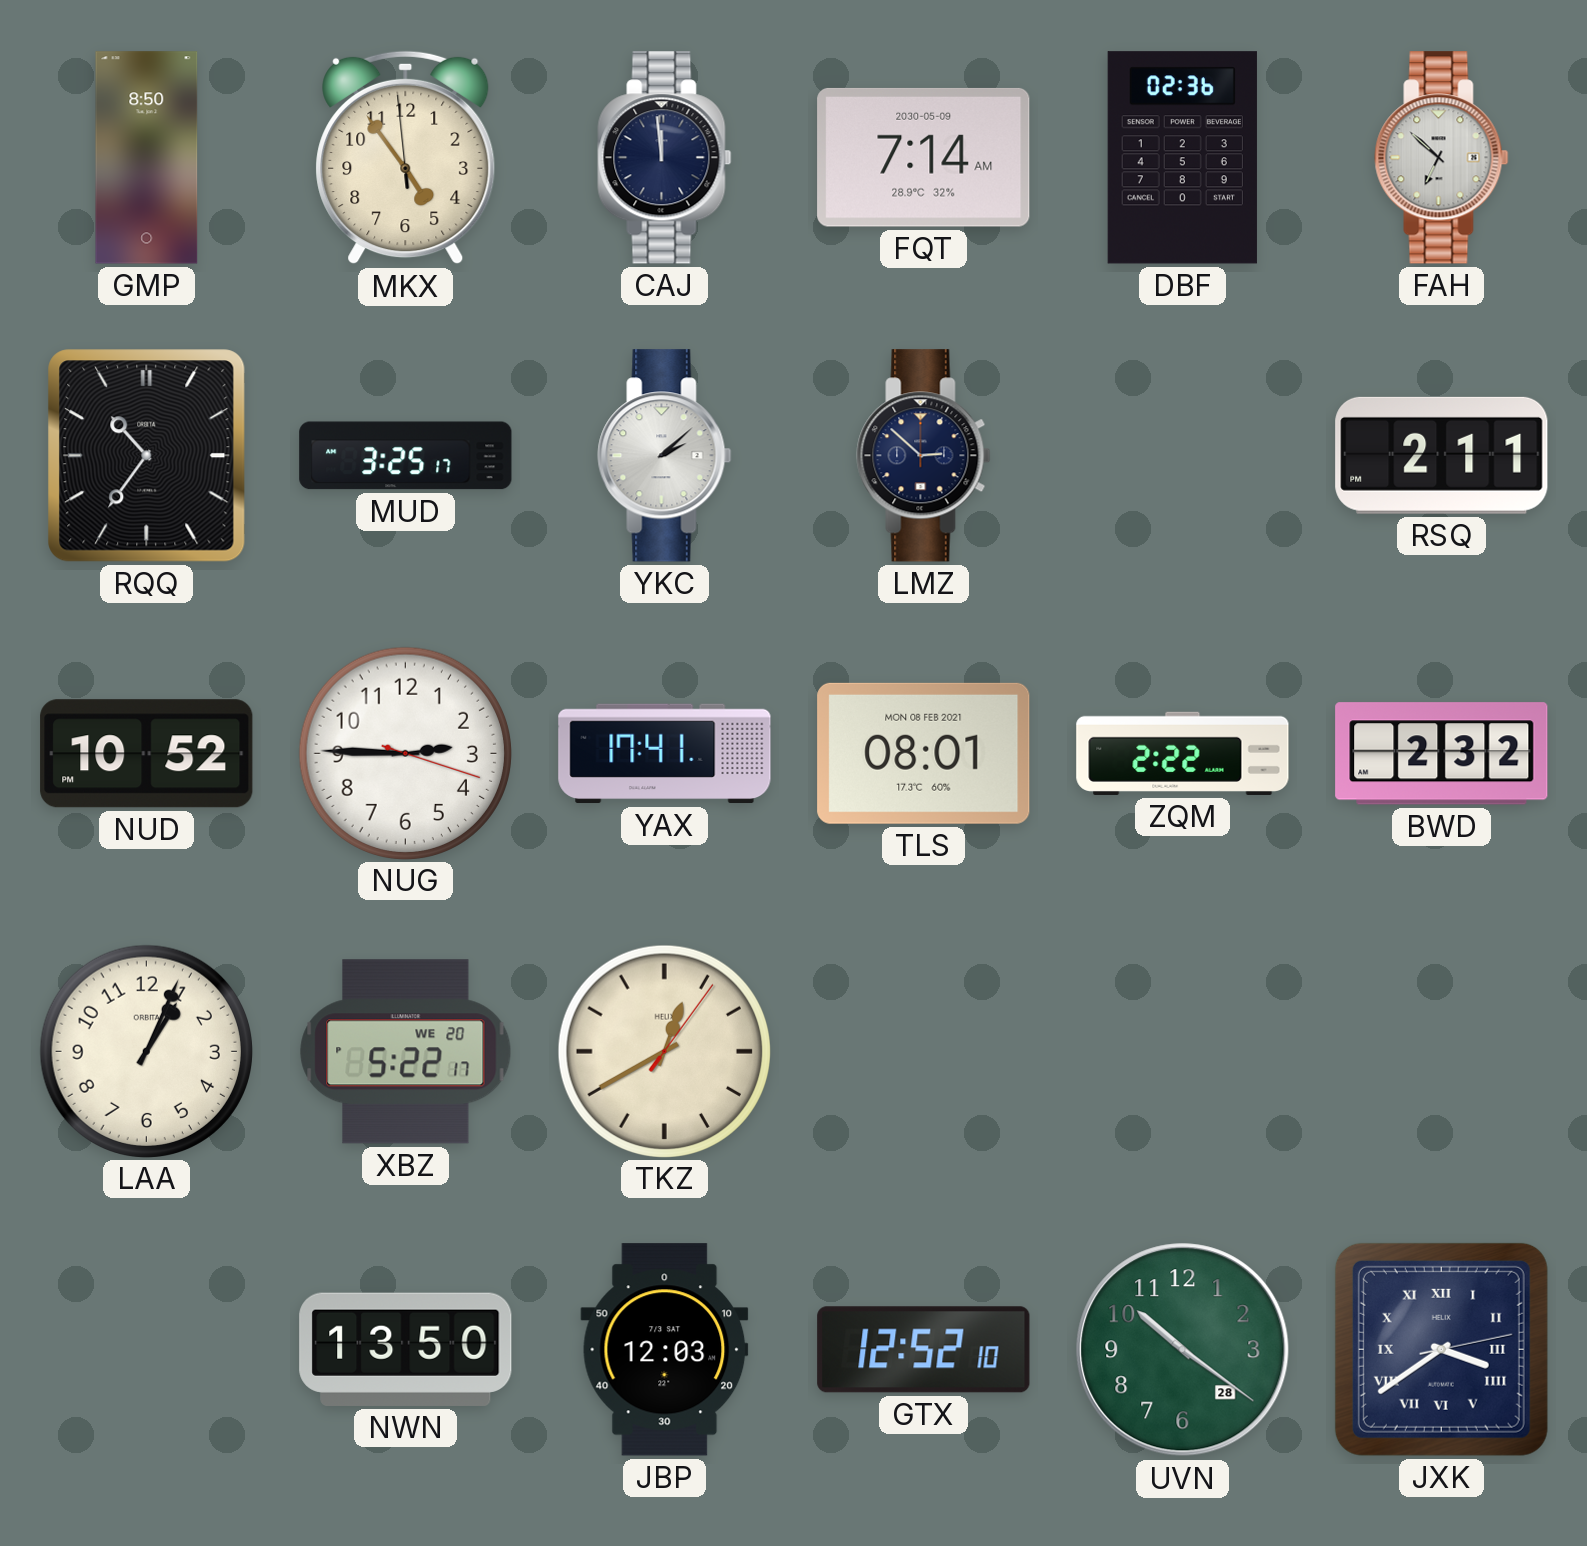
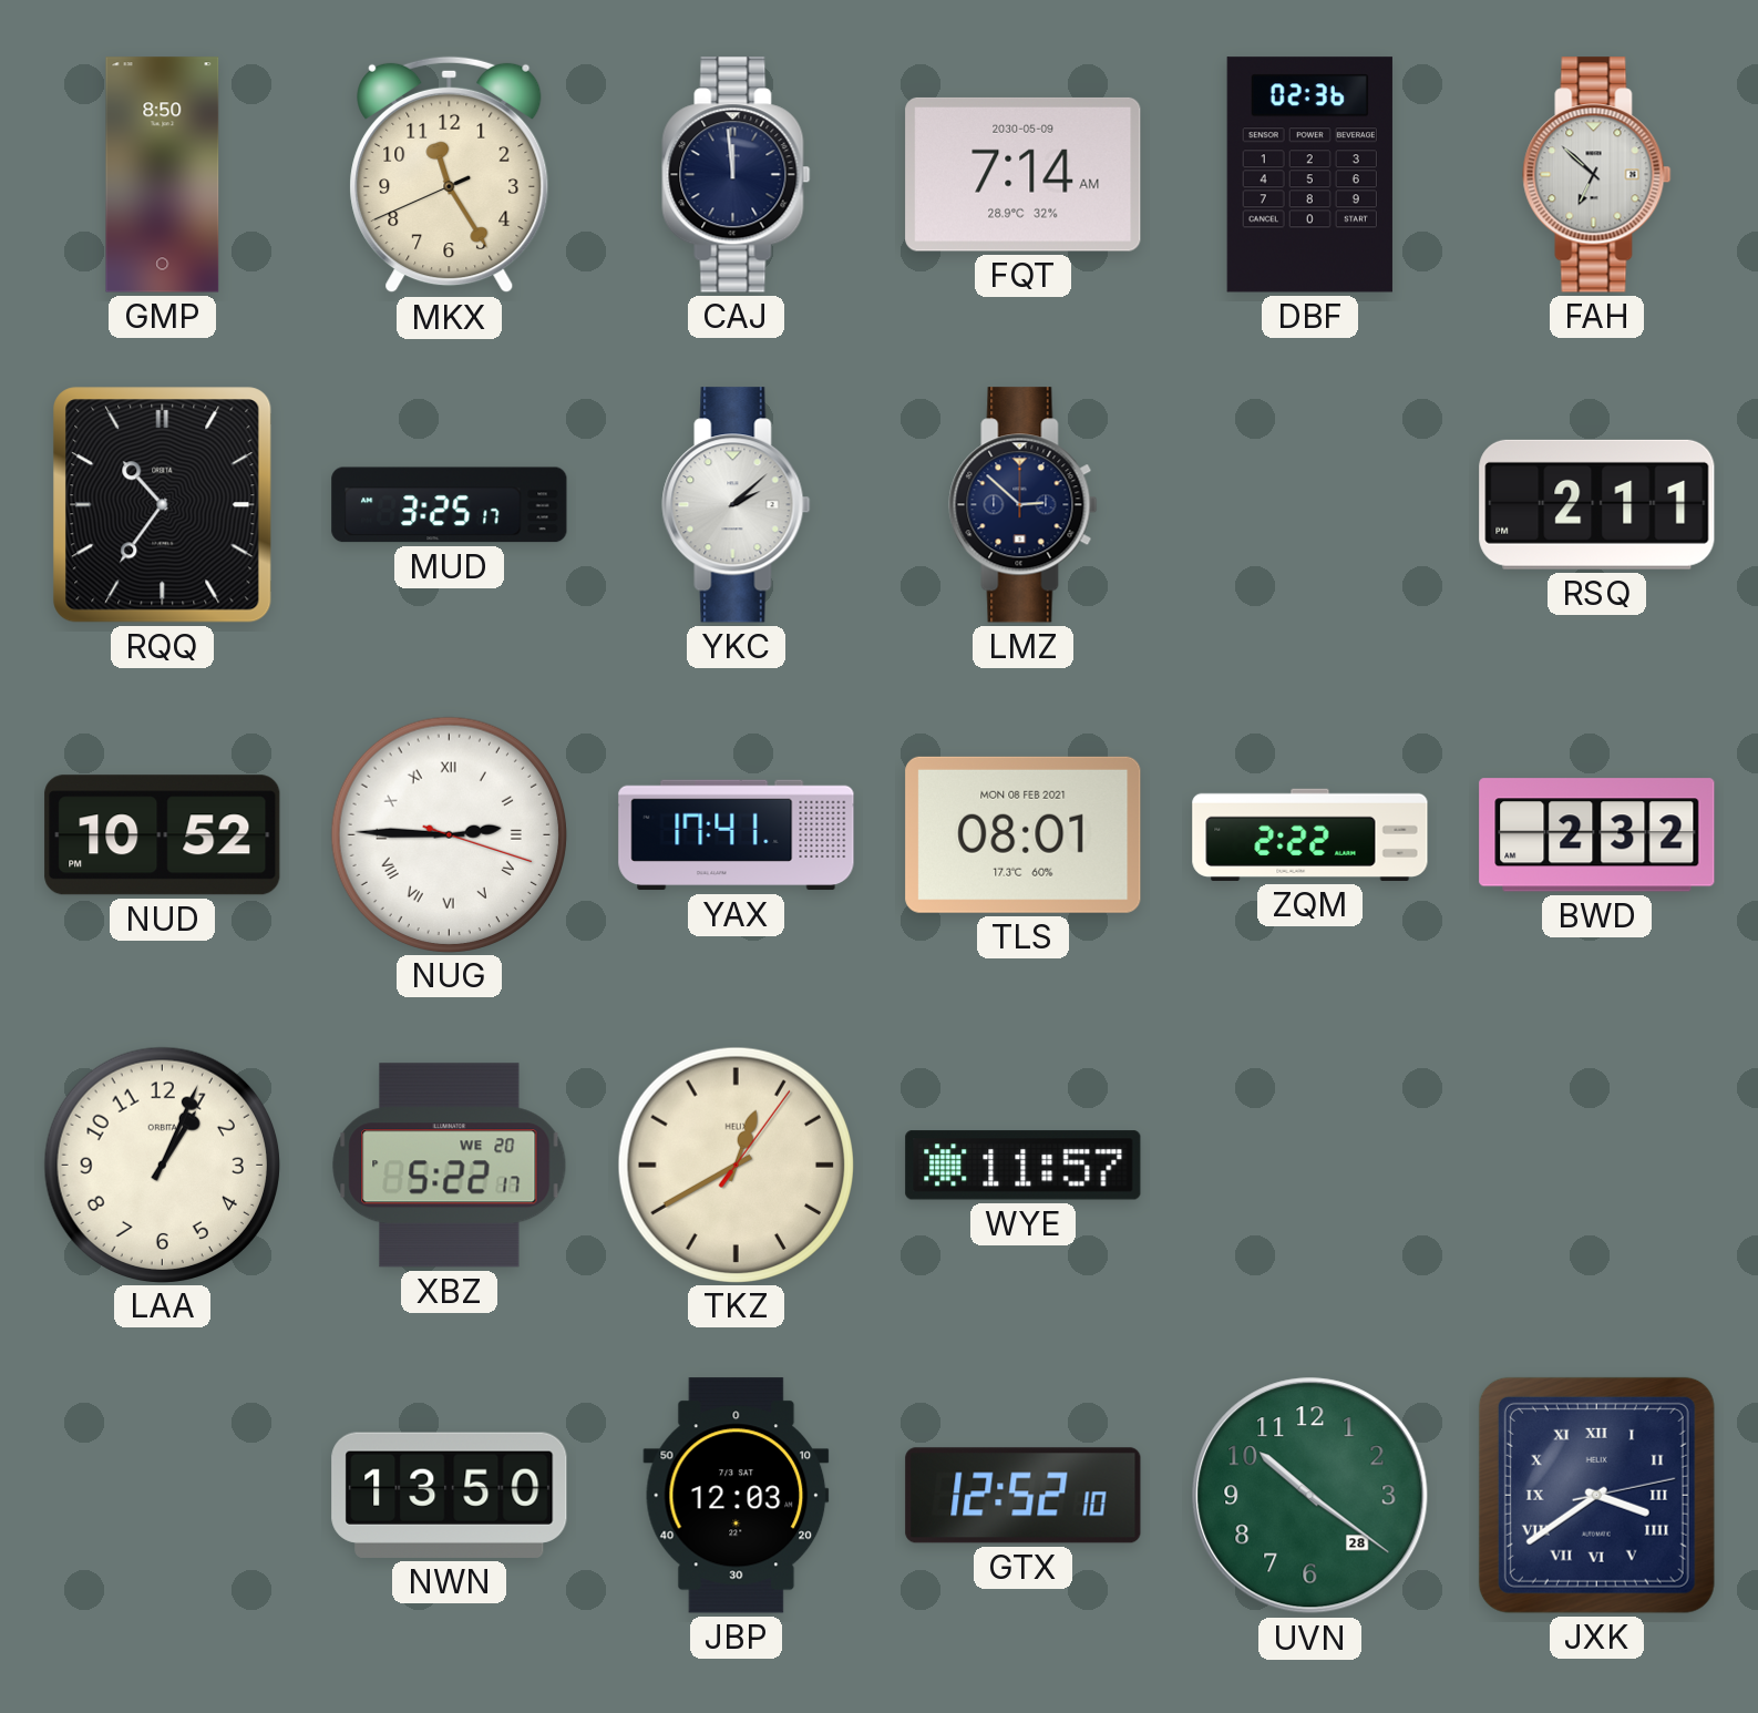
MKX: 4:53 -> 11:24 (450, 175)
NUG numerals: Arabic -> Roman (449, 834)
WYE: none -> 11:57 (1024, 1166)
